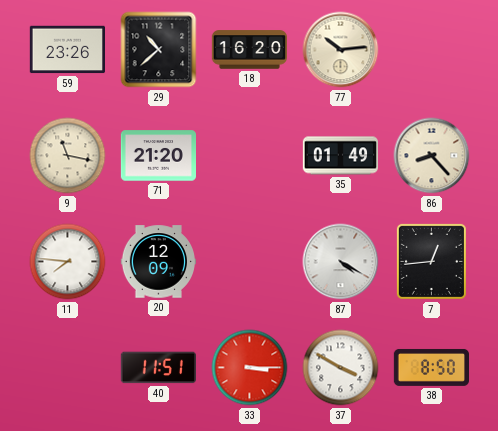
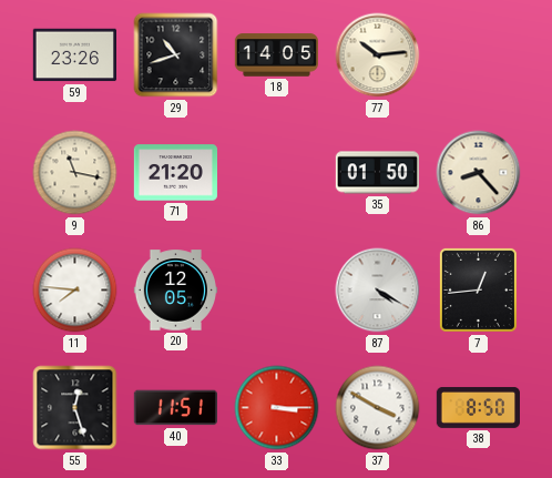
29: 10:38 -> 10:42 (176, 55)
18: 16:20 -> 14:05 (277, 55)
35: 01:49 -> 01:50 (378, 173)
20: 12:09 -> 12:05 (175, 291)
55: none -> 12:27 (75, 408)
